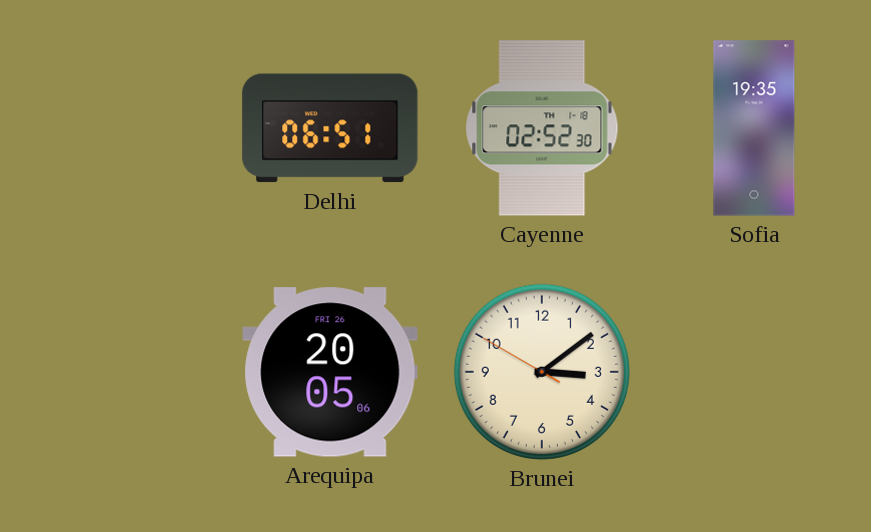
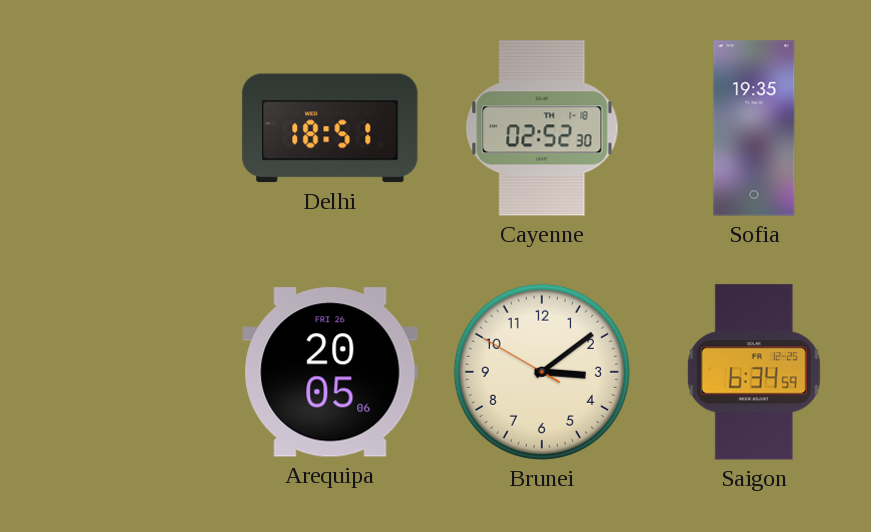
Delhi: 06:51 -> 18:51 (330, 128)
Saigon: none -> 6:34 (754, 372)
